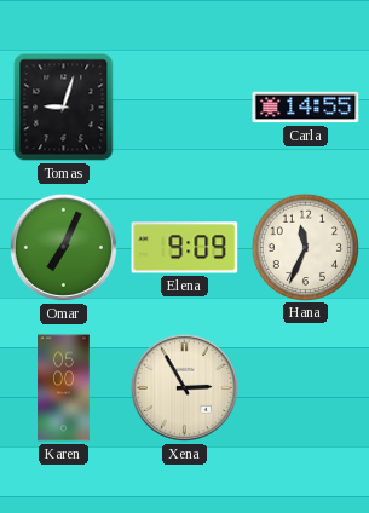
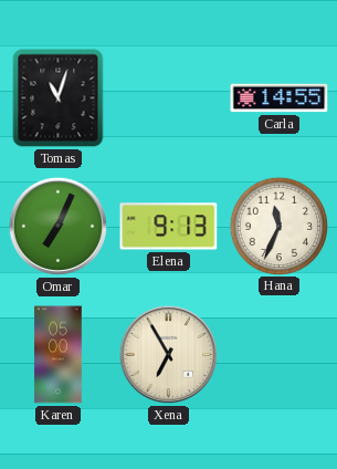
Tomas: 9:03 -> 11:03 (59, 98)
Elena: 9:09 -> 9:13 (169, 227)
Xena: 2:55 -> 6:55 (168, 354)
